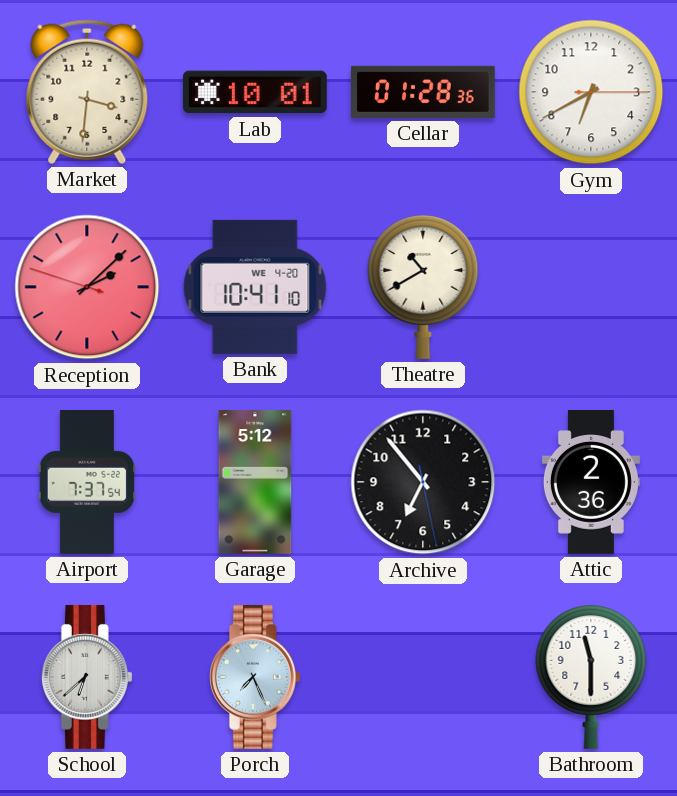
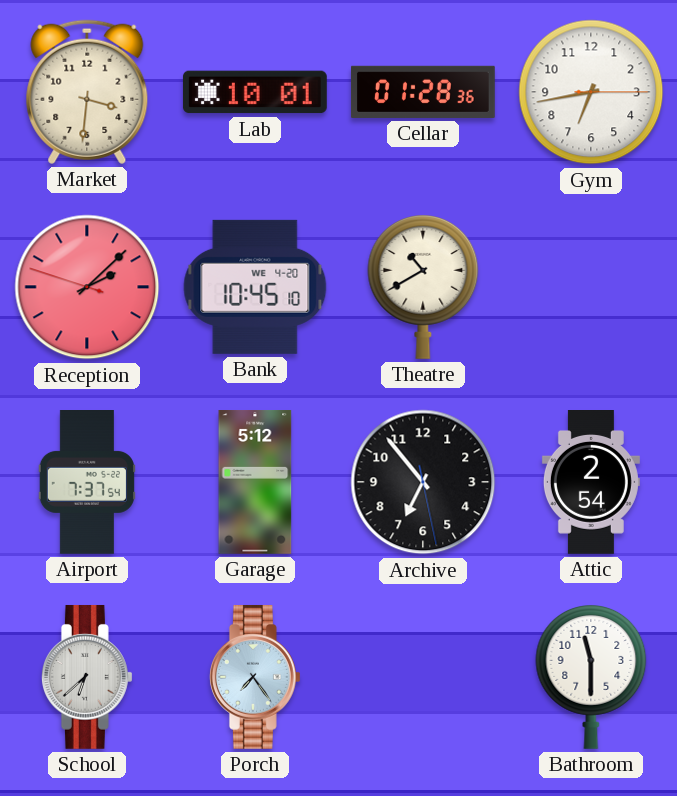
Gym: 6:40 -> 6:43 (591, 92)
Bank: 10:41 -> 10:45 (255, 287)
Attic: 2:36 -> 2:54 (591, 483)
Porch: 7:26 -> 7:24 (255, 677)
